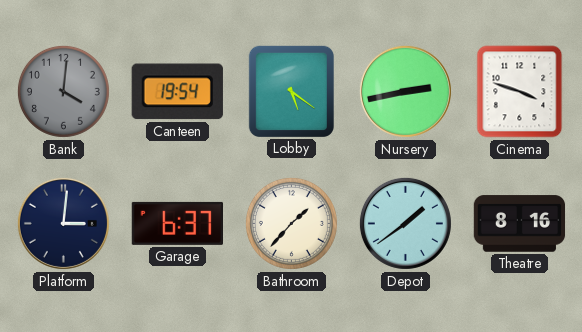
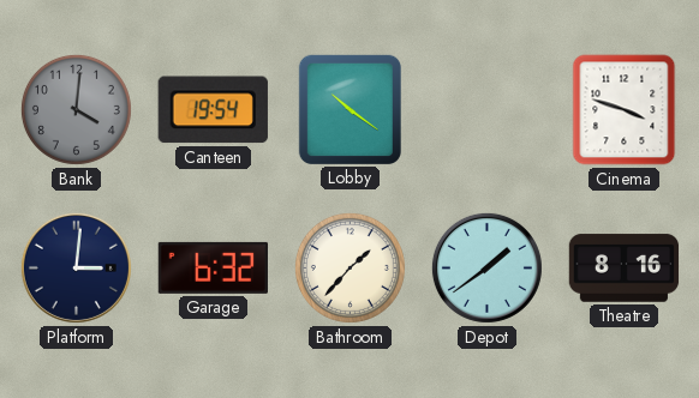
Lobby: 5:21 -> 10:21 (349, 109)
Nursery: 2:43 -> none (405, 91)
Garage: 6:37 -> 6:32 (213, 267)
